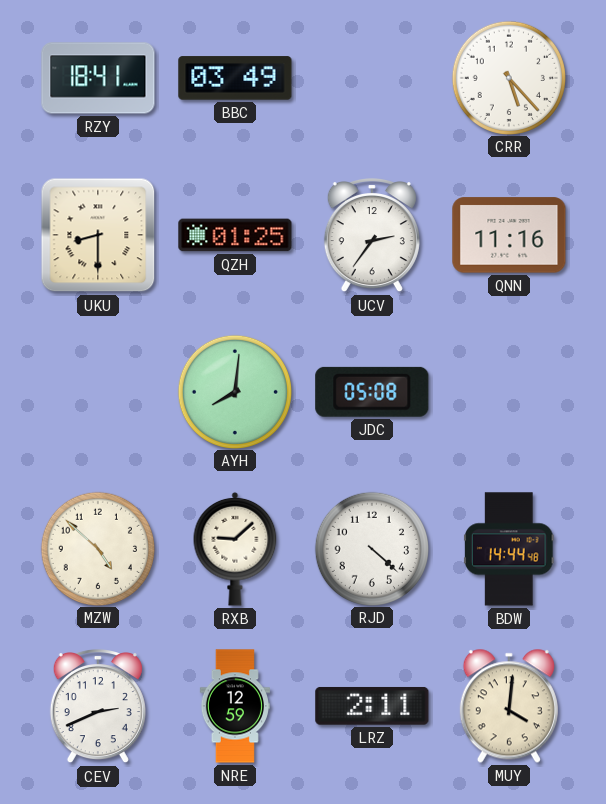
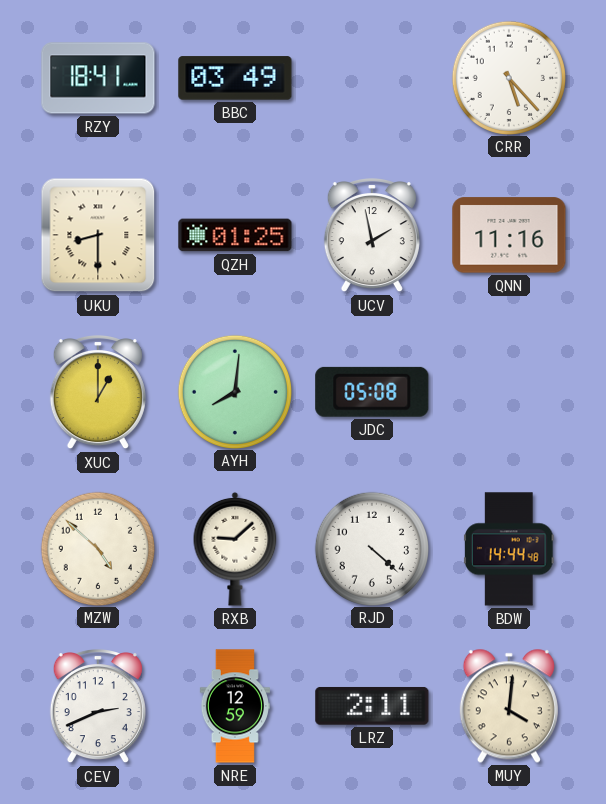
UCV: 2:36 -> 1:58 (372, 235)
XUC: none -> 1:00 (98, 392)
